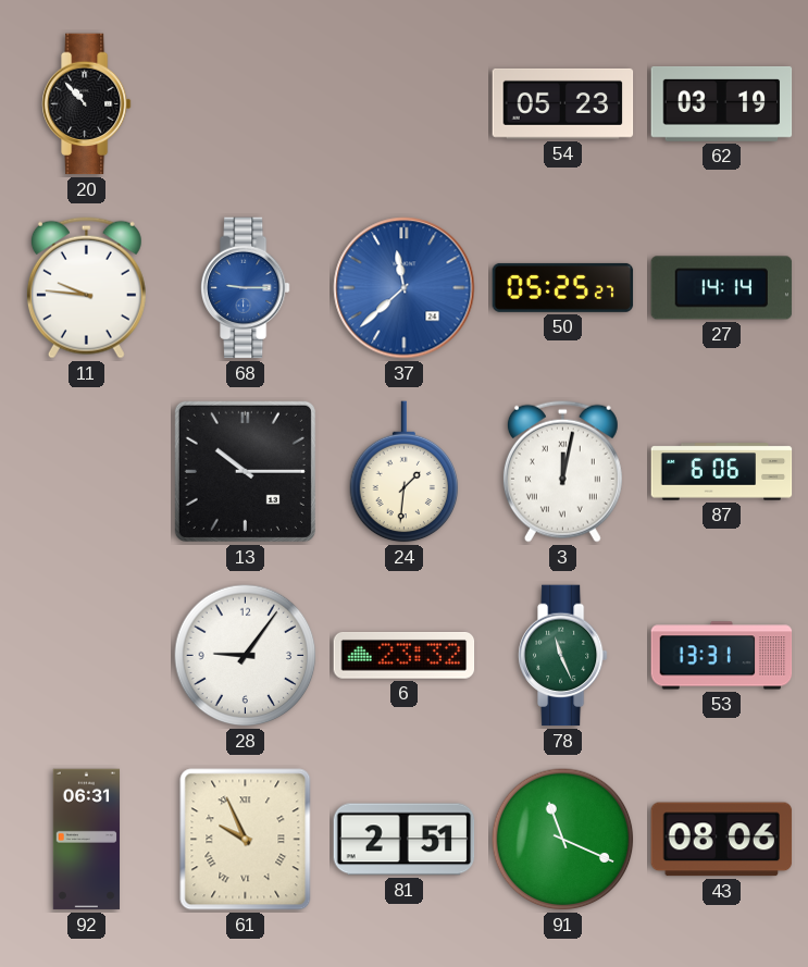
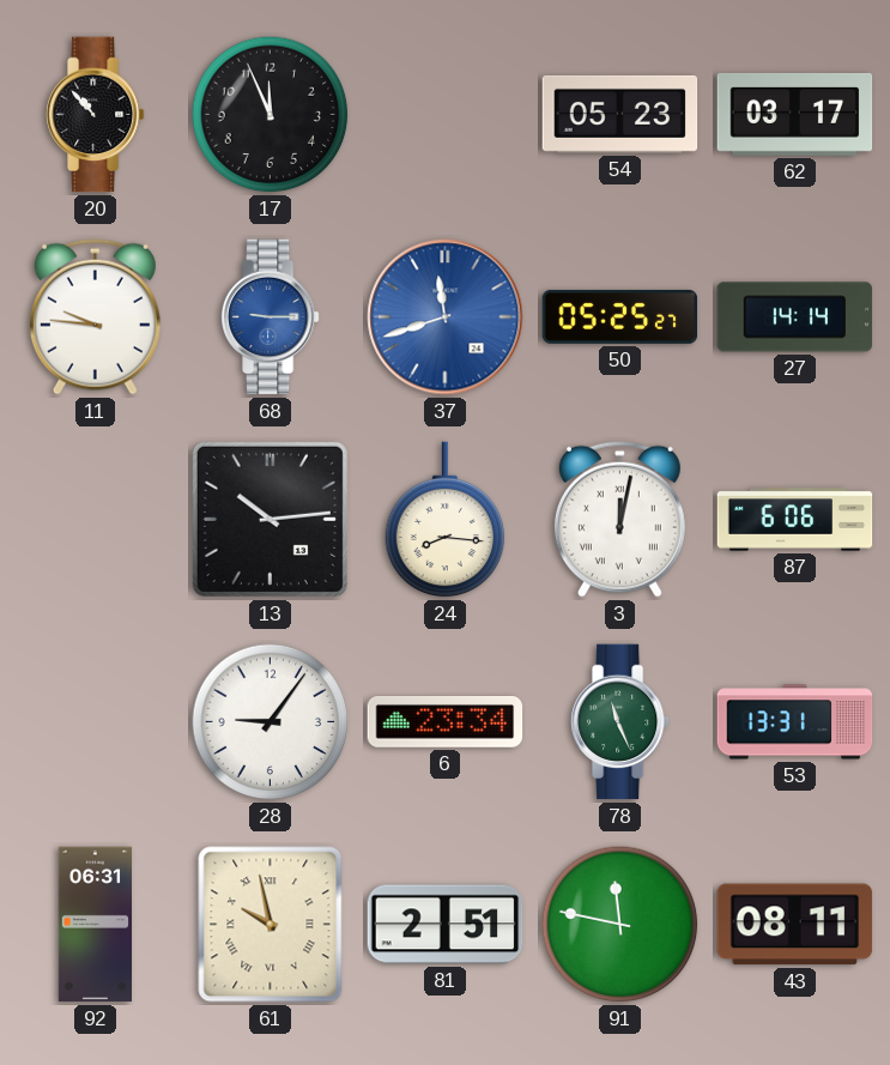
17: none -> 11:56 (271, 115)
62: 03:19 -> 03:17 (795, 114)
37: 11:38 -> 11:42 (446, 317)
13: 10:15 -> 10:14 (270, 519)
24: 1:31 -> 8:16 (446, 520)
6: 23:32 -> 23:34 (446, 722)
61: 9:56 -> 9:58 (271, 925)
91: 11:19 -> 11:47 (620, 925)
43: 08:06 -> 08:11 (795, 925)
